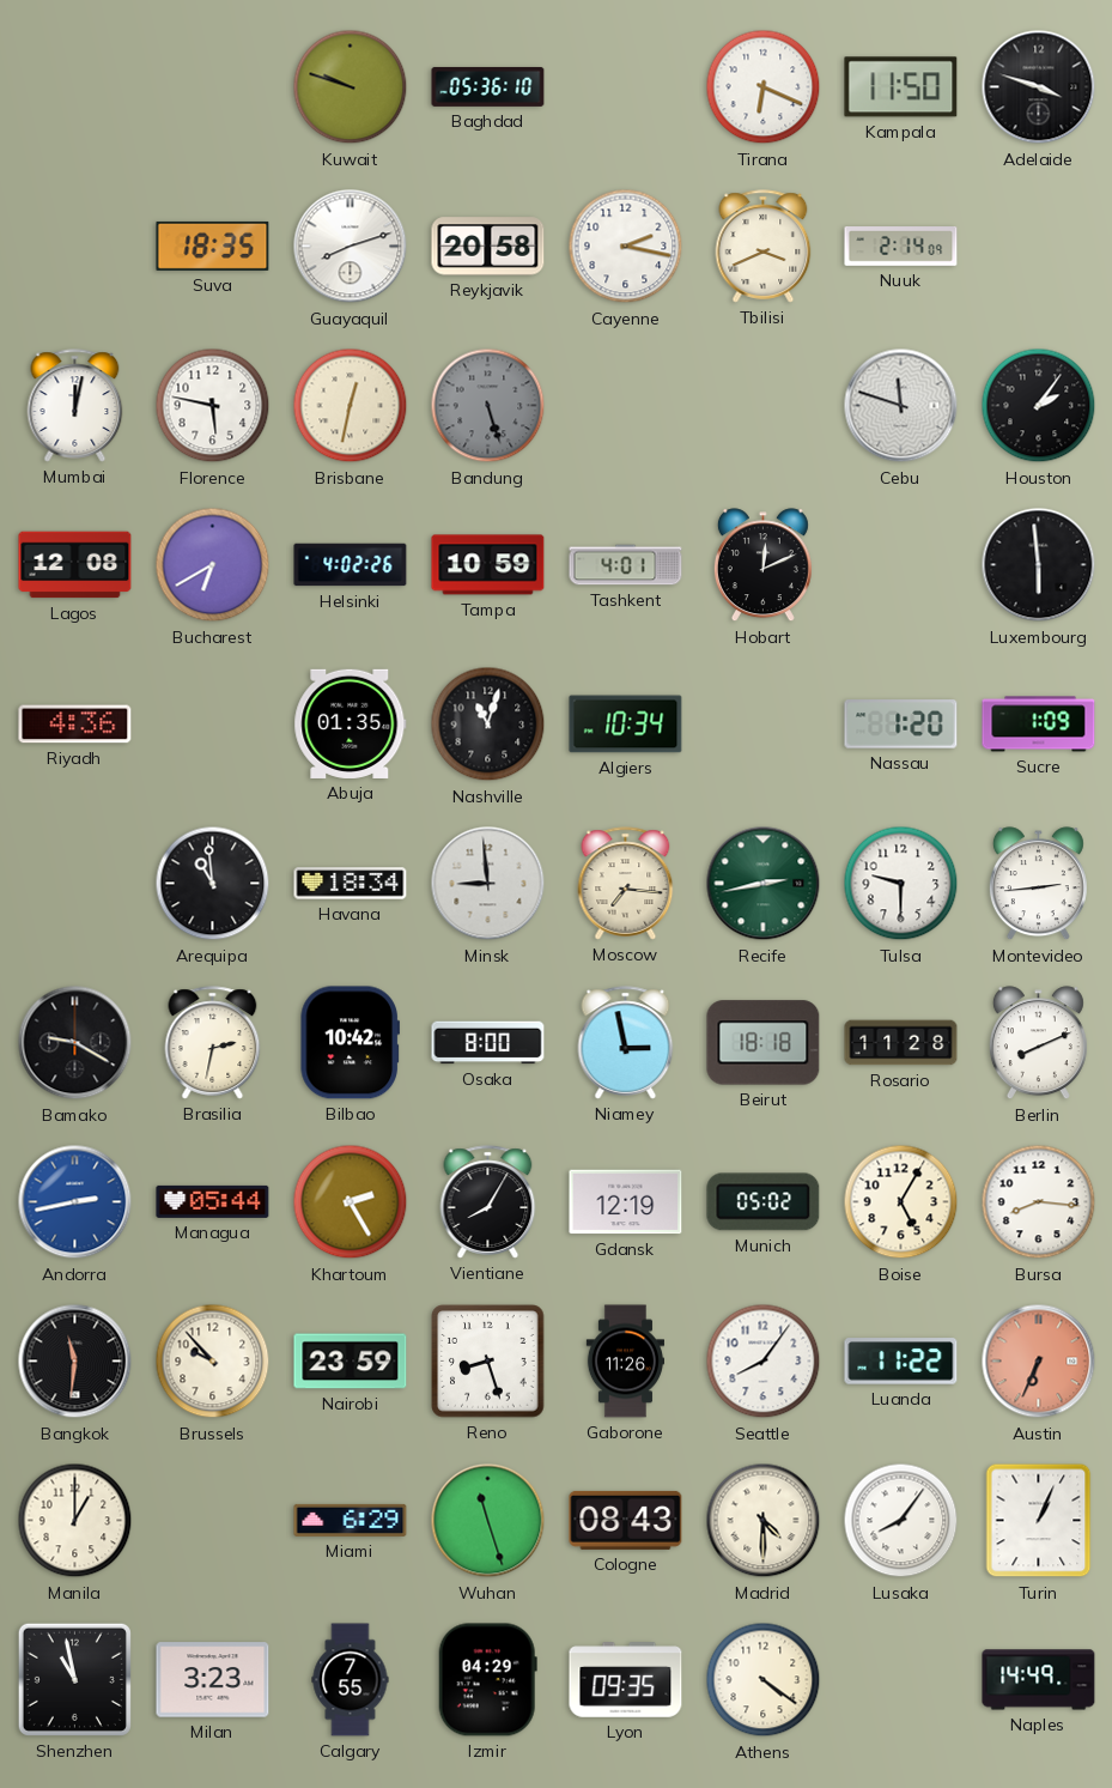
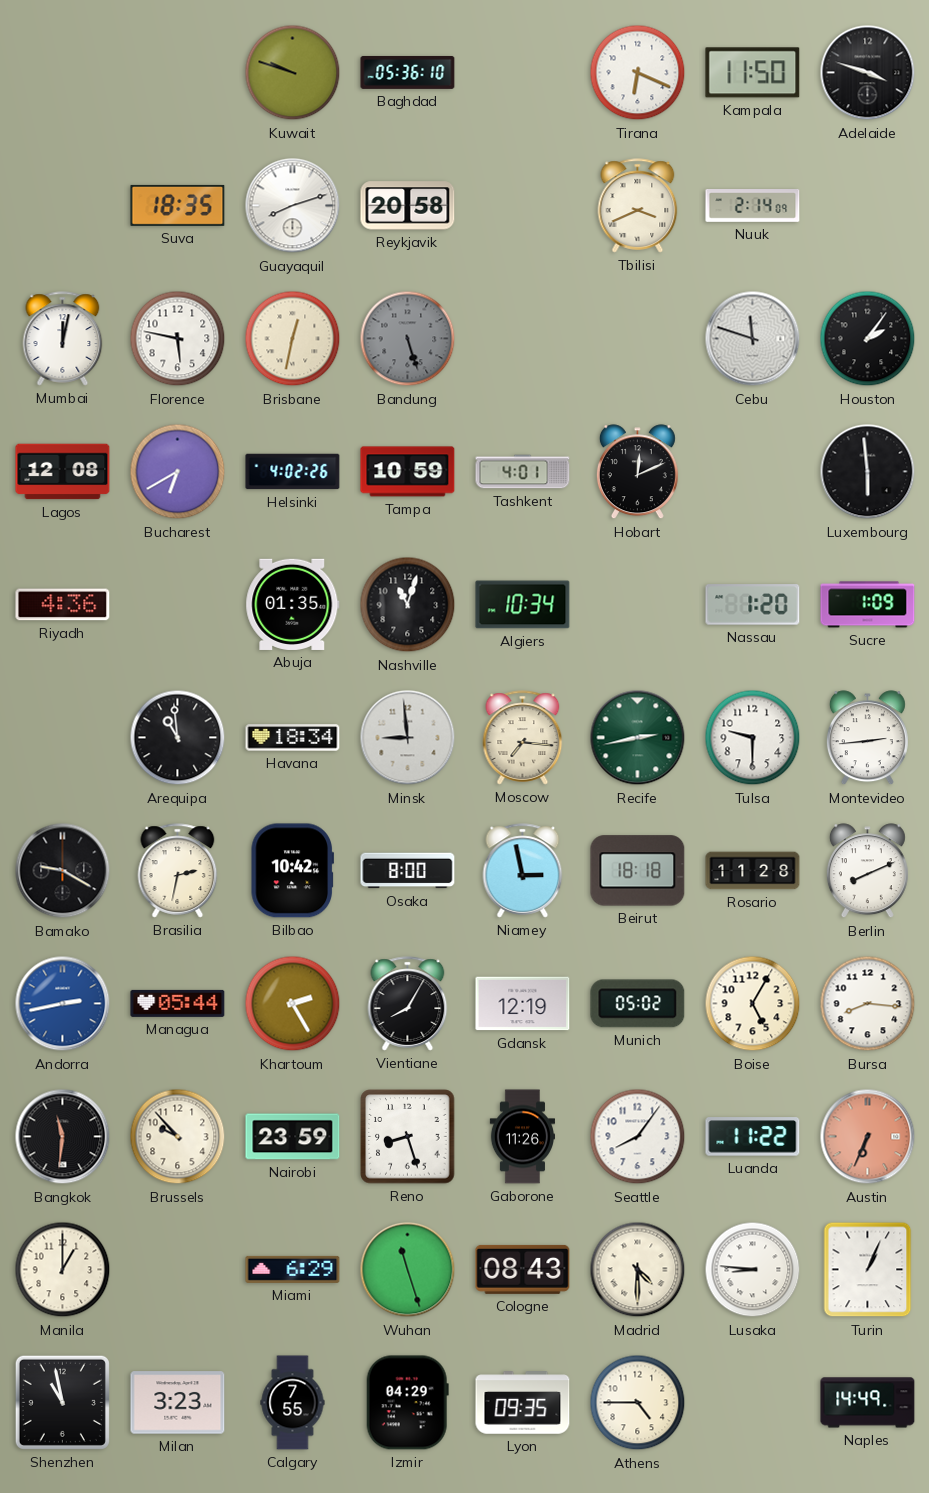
Cayenne: 2:17 -> none (626, 247)
Lusaka: 8:06 -> 8:46 (753, 1270)
Athens: 4:21 -> 4:45 (638, 1403)
